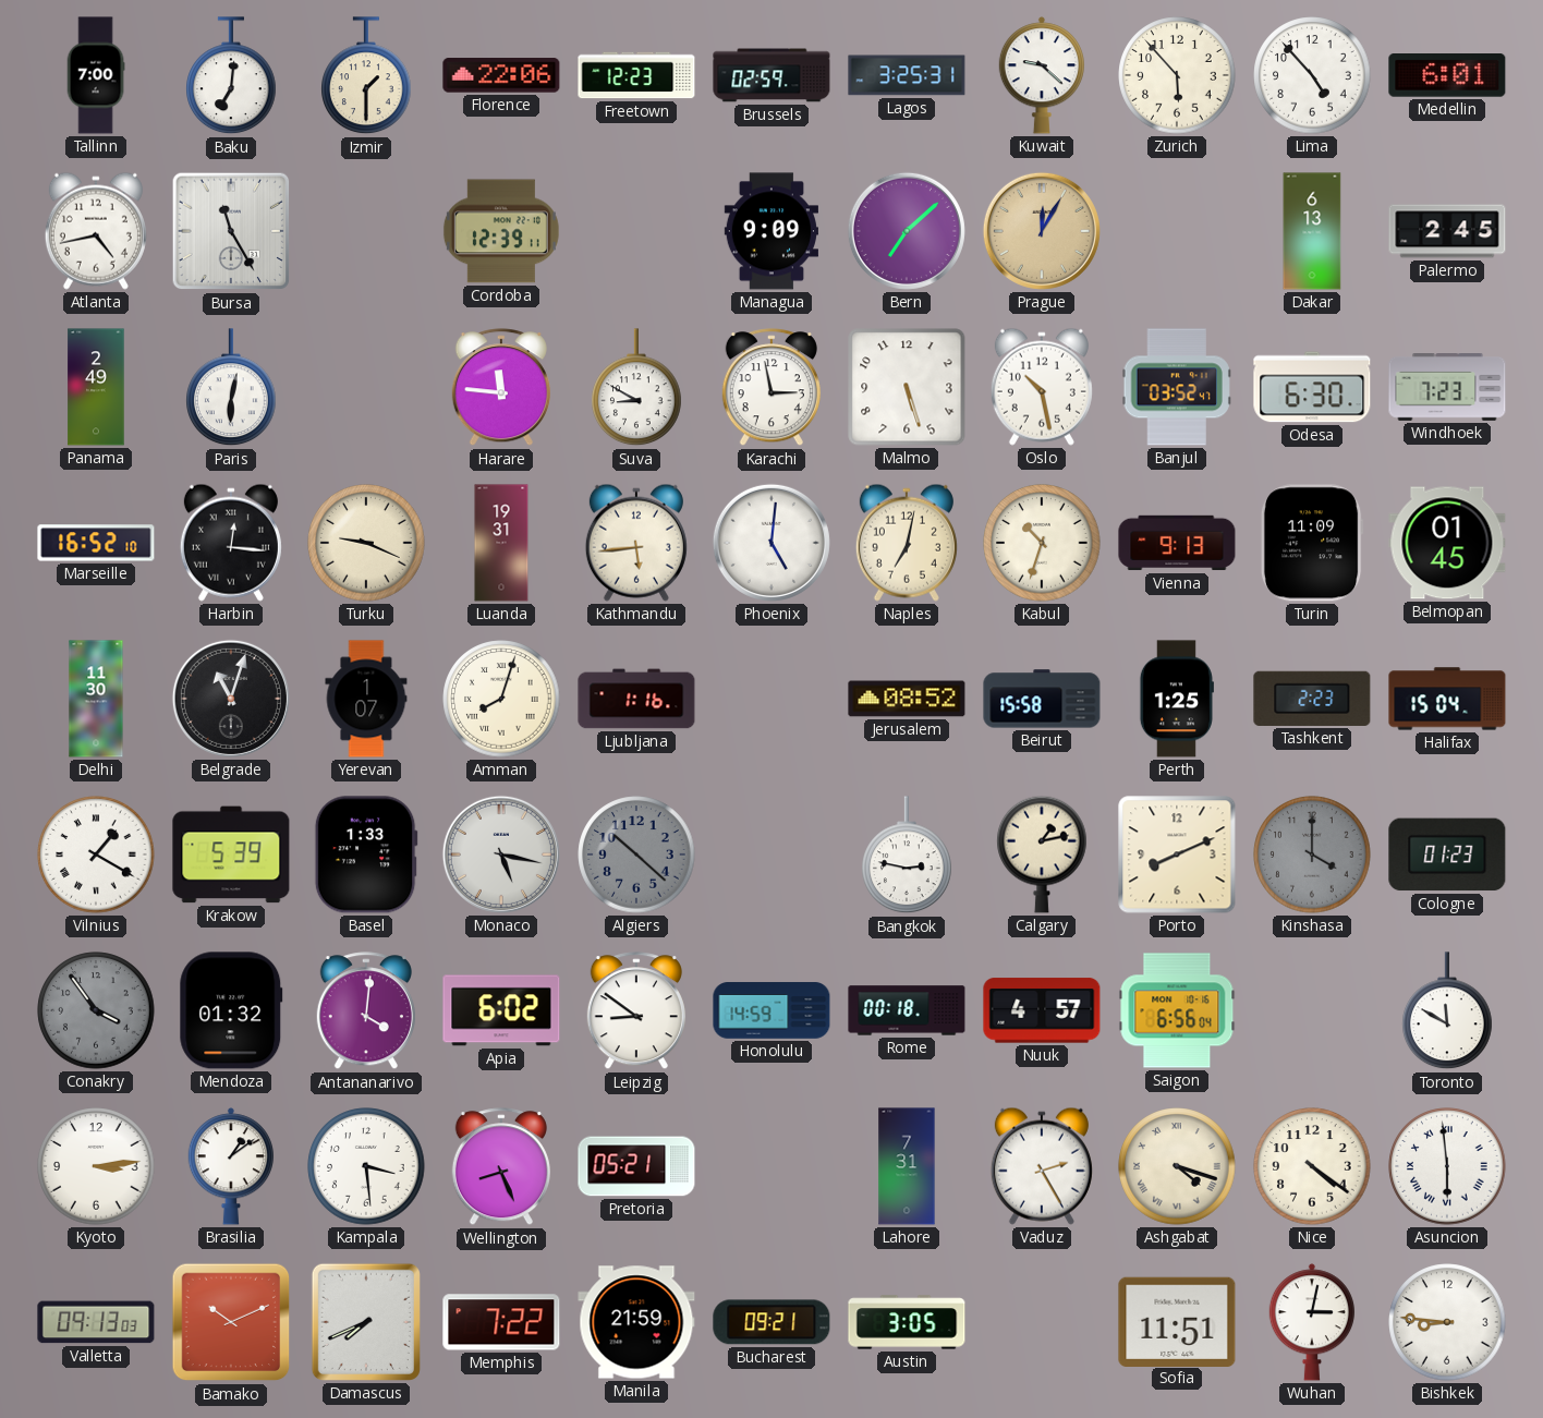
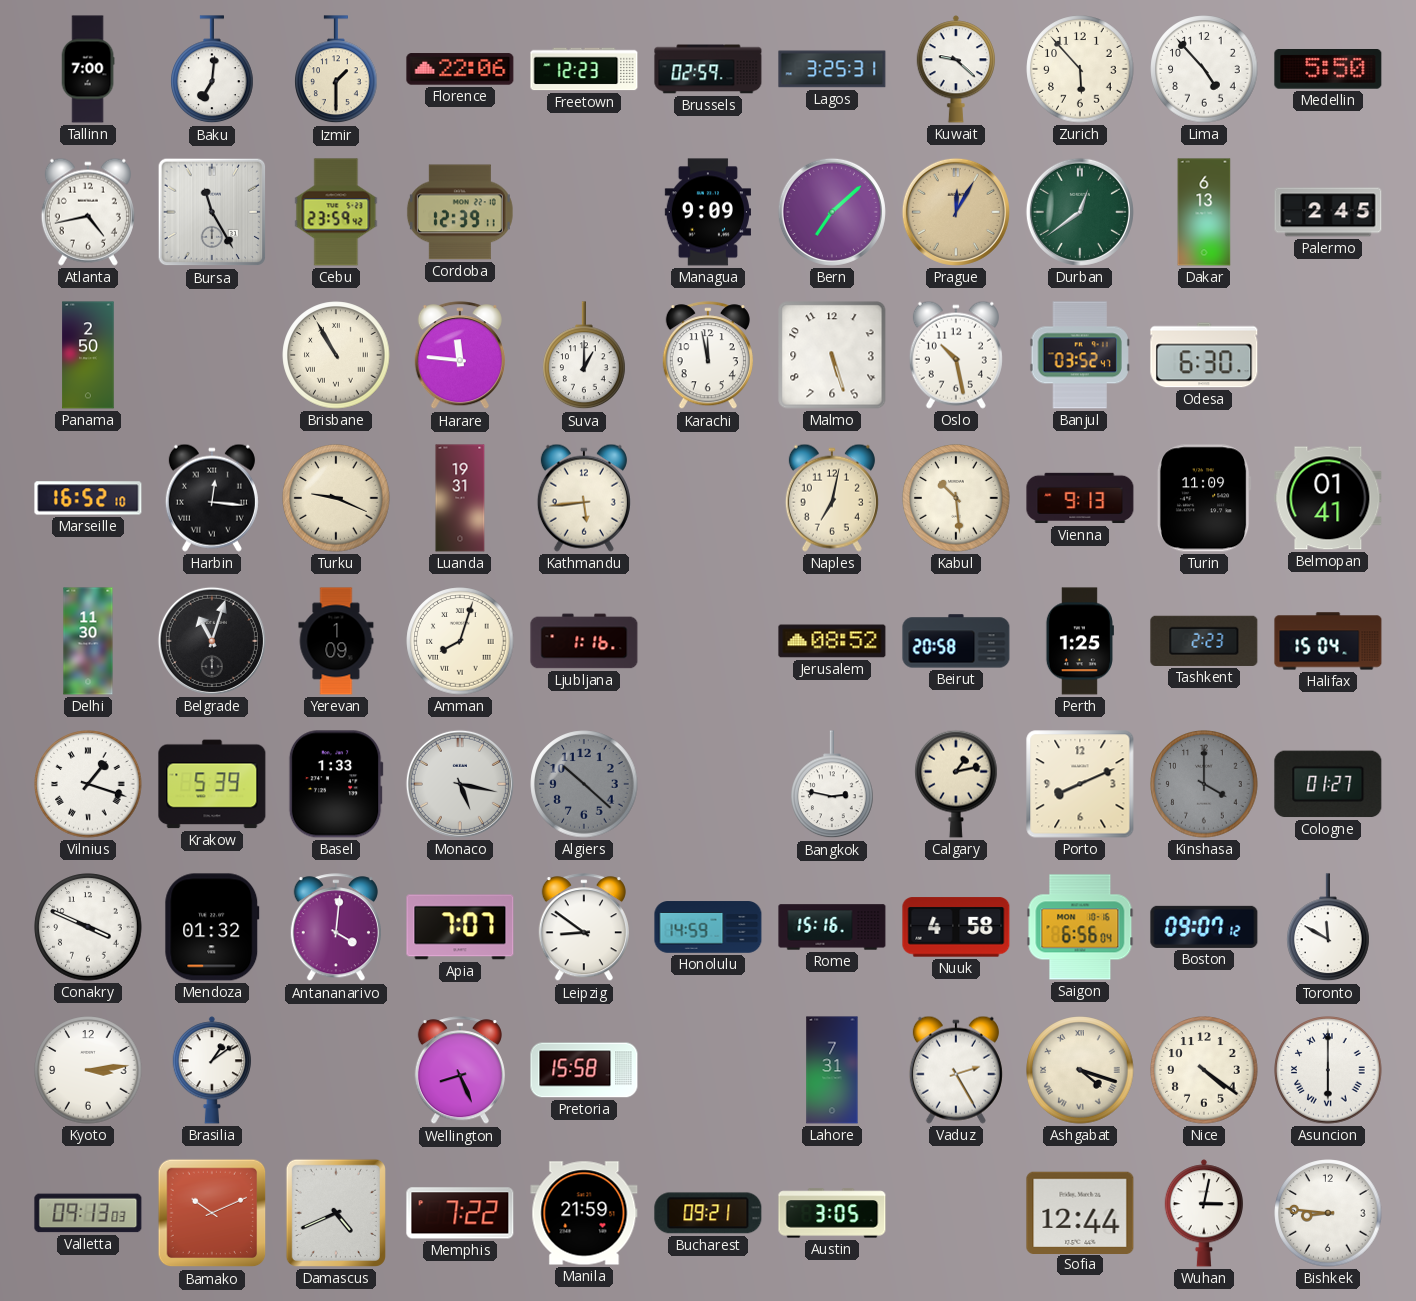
Medellin: 6:01 -> 5:50 (1328, 69)
Cebu: none -> 23:59 (336, 212)
Durban: none -> 12:39 (1080, 212)
Panama: 2:49 -> 2:50 (88, 355)
Paris: 6:02 -> none (231, 388)
Brisbane: none -> 10:55 (336, 355)
Suva: 8:50 -> 1:00 (584, 356)
Karachi: 2:58 -> 11:58 (708, 356)
Windhoek: 7:23 -> none (1447, 388)
Phoenix: 5:01 -> none (771, 543)
Kabul: 10:33 -> 10:29 (956, 498)
Belmopan: 01:45 -> 01:41 (1328, 498)
Yerevan: 1:07 -> 1:09 (336, 641)
Beirut: 15:58 -> 20:58 (956, 641)
Vilnius: 1:20 -> 1:18 (88, 784)
Cologne: 01:23 -> 01:27 (1328, 784)
Conakry: 3:54 -> 3:49 (88, 927)
Conakry dial: grey -> white (88, 927)
Apia: 6:02 -> 7:07 (460, 927)
Rome: 00:18 -> 15:16 (832, 927)
Nuuk: 4:57 -> 4:58 (956, 927)
Boston: none -> 09:07 (1204, 927)
Kampala: 3:29 -> none (366, 1166)
Pretoria: 05:21 -> 15:58 (584, 1070)
Asuncion: 5:59 -> 6:00 (1328, 1070)
Damascus: 7:41 -> 4:41 (336, 1213)
Sofia: 11:51 -> 12:44 (1080, 1212)
